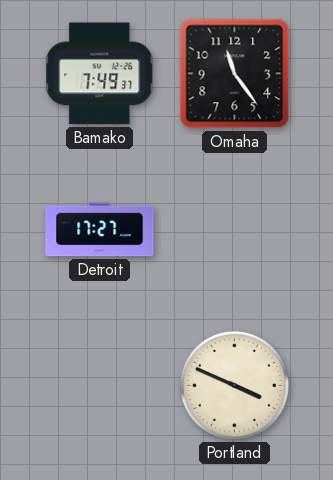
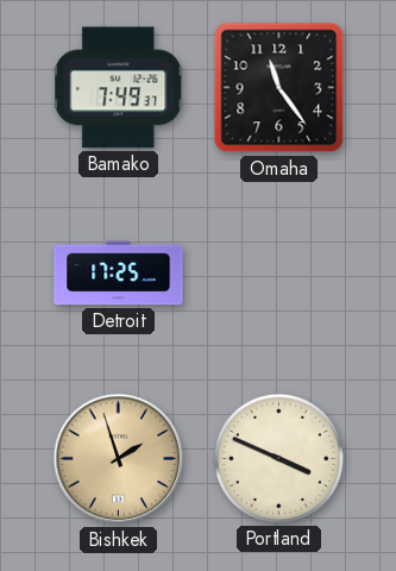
Detroit: 17:27 -> 17:25 (119, 274)
Bishkek: none -> 1:57 (119, 459)
